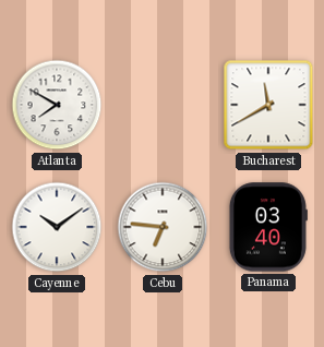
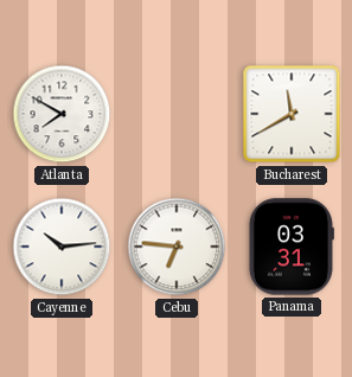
Cayenne: 10:09 -> 10:14 (62, 247)
Panama: 03:40 -> 03:31 (290, 247)
